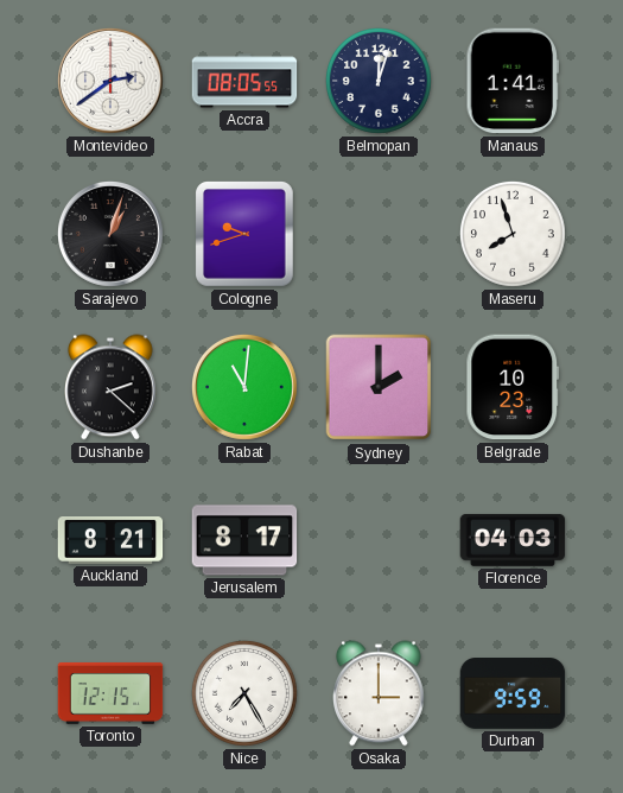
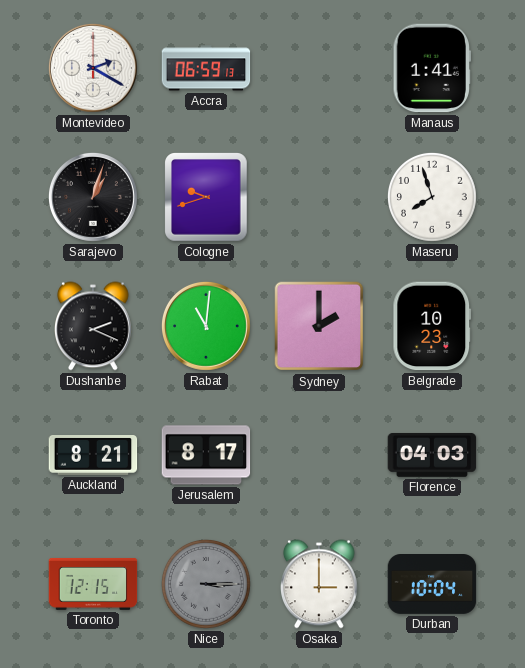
Montevideo: 2:39 -> 2:20 (93, 68)
Accra: 08:05 -> 06:59 (206, 68)
Belmopan: 12:03 -> none (379, 81)
Dushanbe: 2:22 -> 2:19 (94, 326)
Nice: 7:25 -> 3:15 (206, 584)
Nice dial: white -> grey (206, 584)
Durban: 9:59 -> 10:04 (432, 585)
